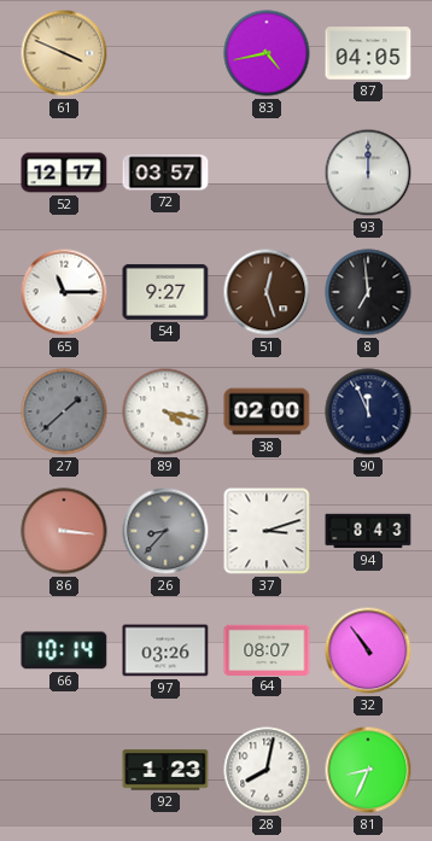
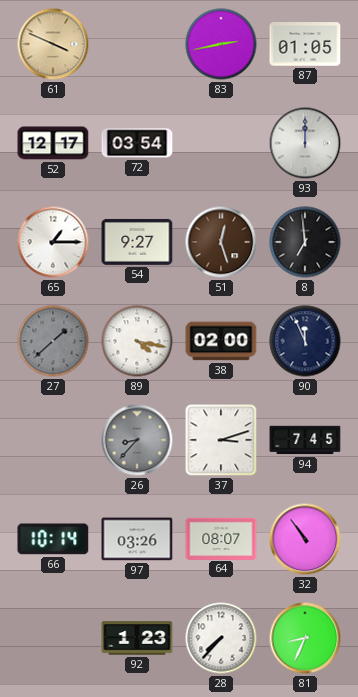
83: 4:43 -> 2:43 (221, 44)
87: 04:05 -> 01:05 (305, 44)
72: 03:57 -> 03:54 (137, 143)
65: 11:15 -> 1:15 (53, 242)
86: 3:16 -> none (64, 531)
94: 8:43 -> 7:45 (305, 440)
28: 8:02 -> 7:37 (221, 638)
